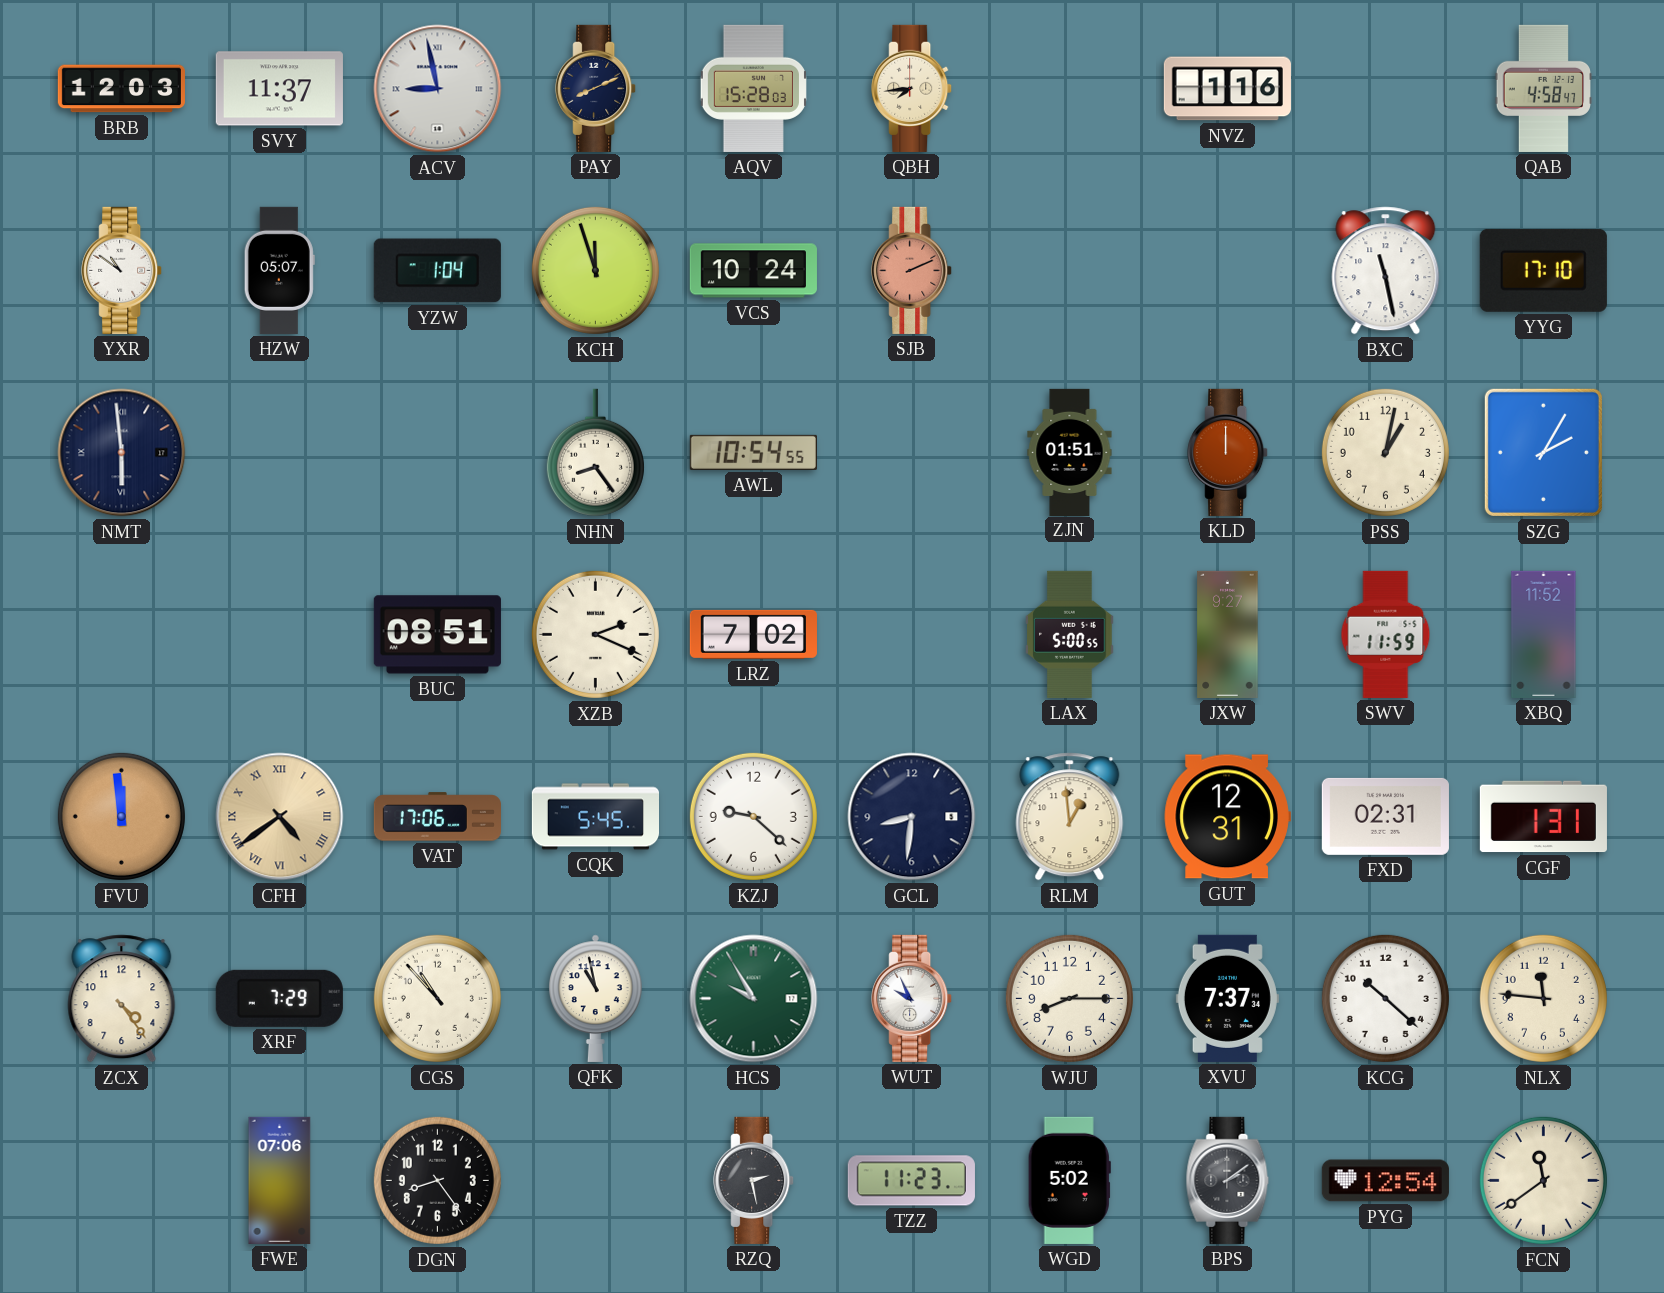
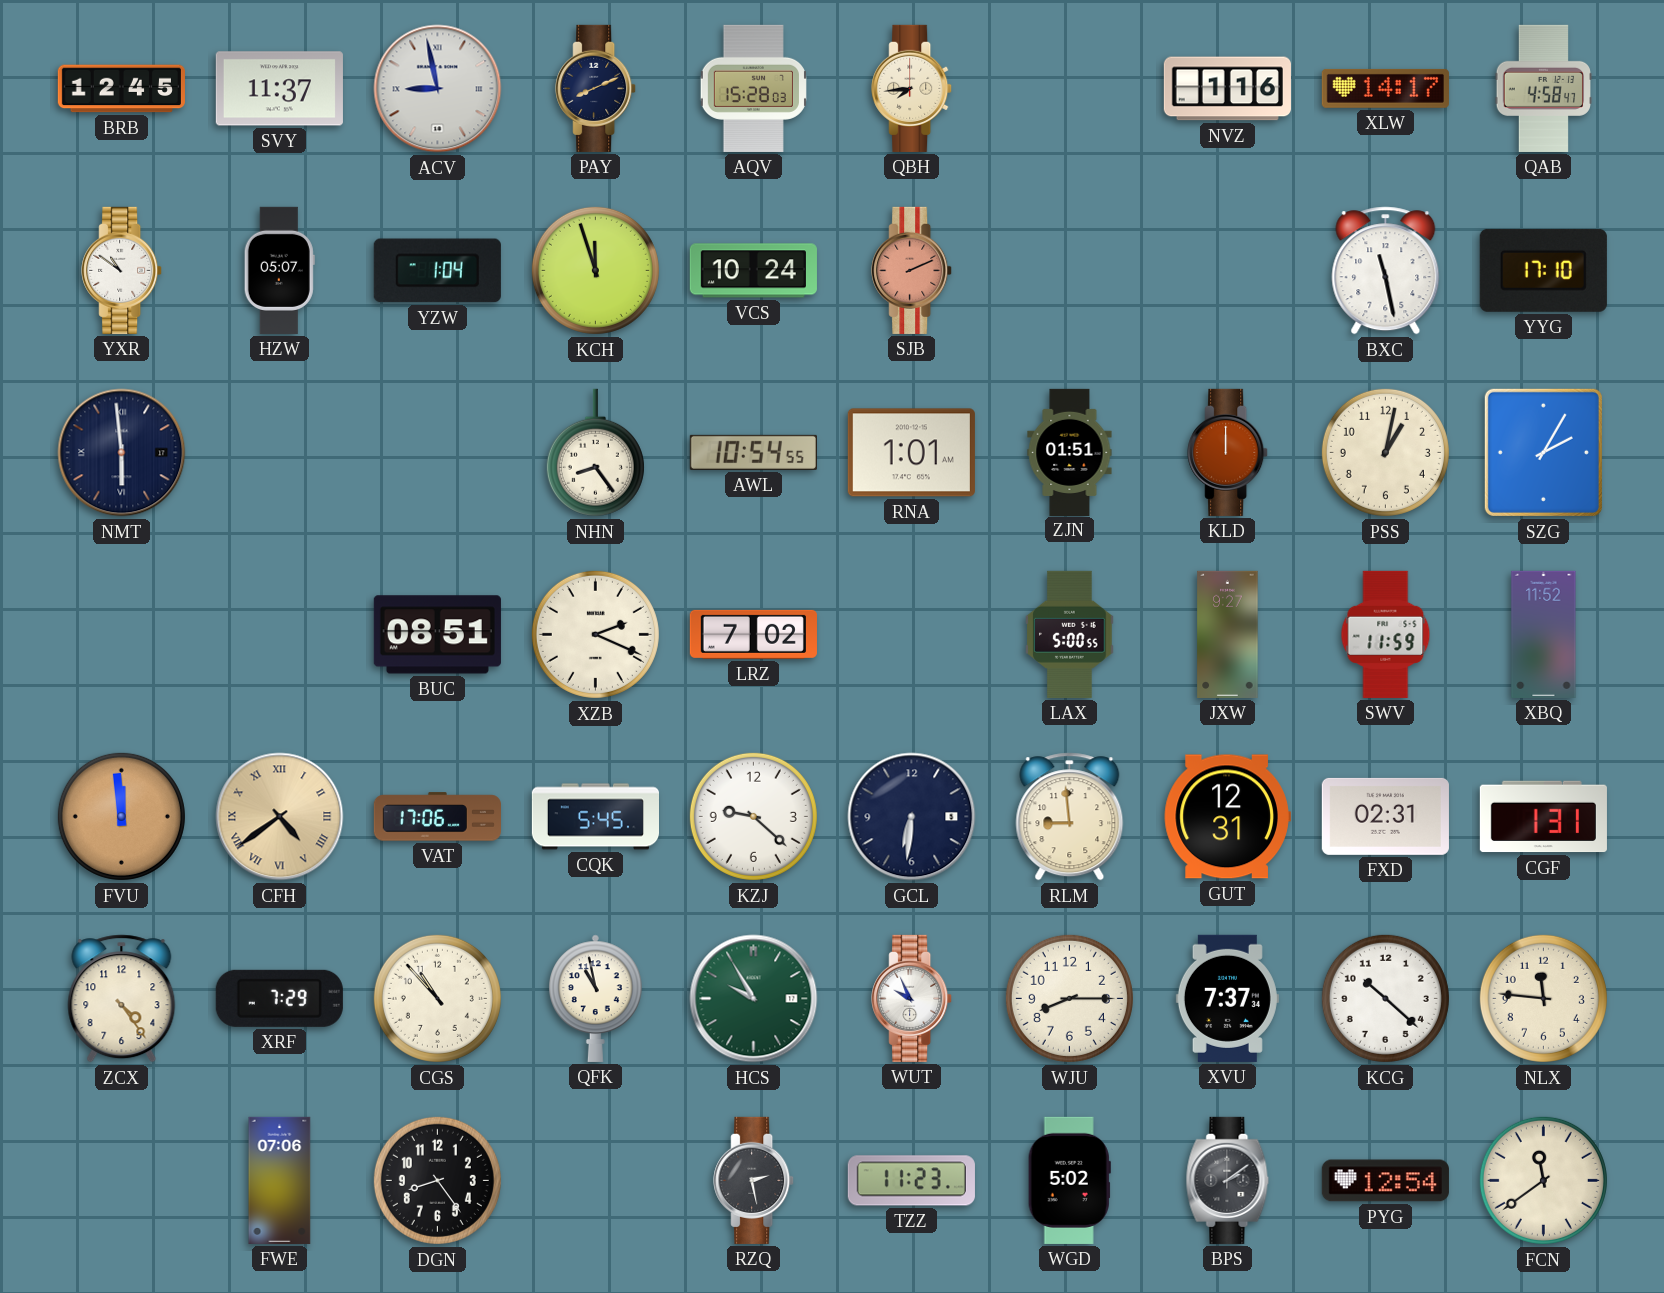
BRB: 12:03 -> 12:45 (121, 89)
XLW: none -> 14:17 (1385, 88)
RNA: none -> 1:01 (911, 453)
GCL: 8:31 -> 6:31 (912, 817)
RLM: 12:59 -> 8:59 (1070, 817)
